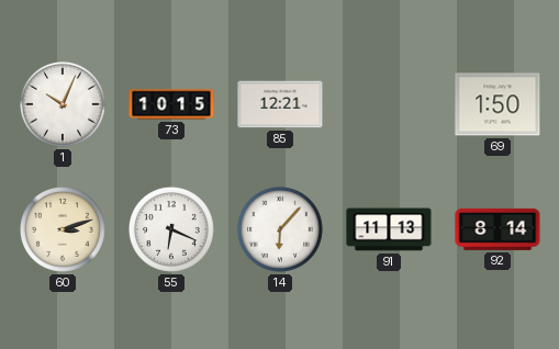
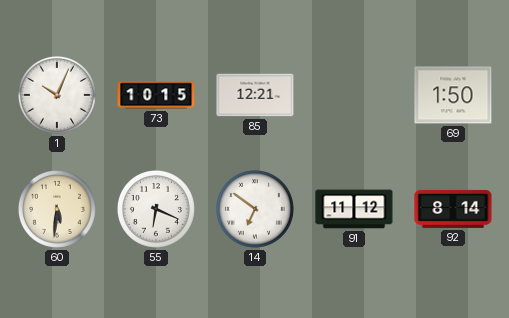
60: 3:12 -> 5:31 (57, 209)
14: 6:07 -> 6:51 (255, 209)
91: 11:13 -> 11:12 (354, 209)
